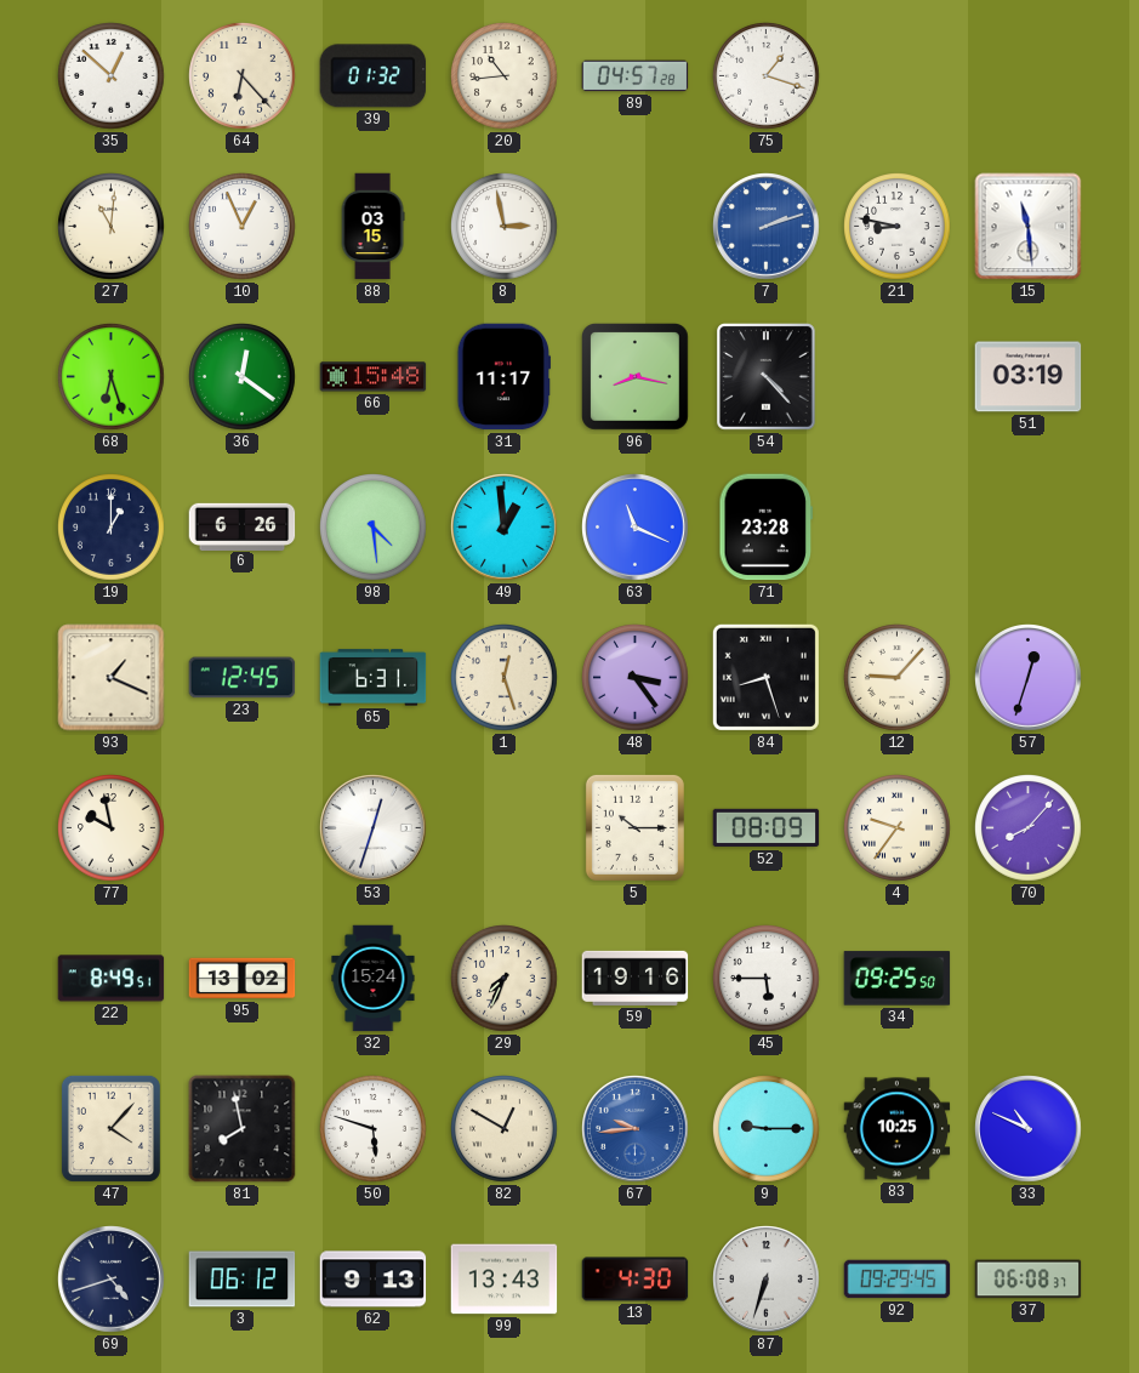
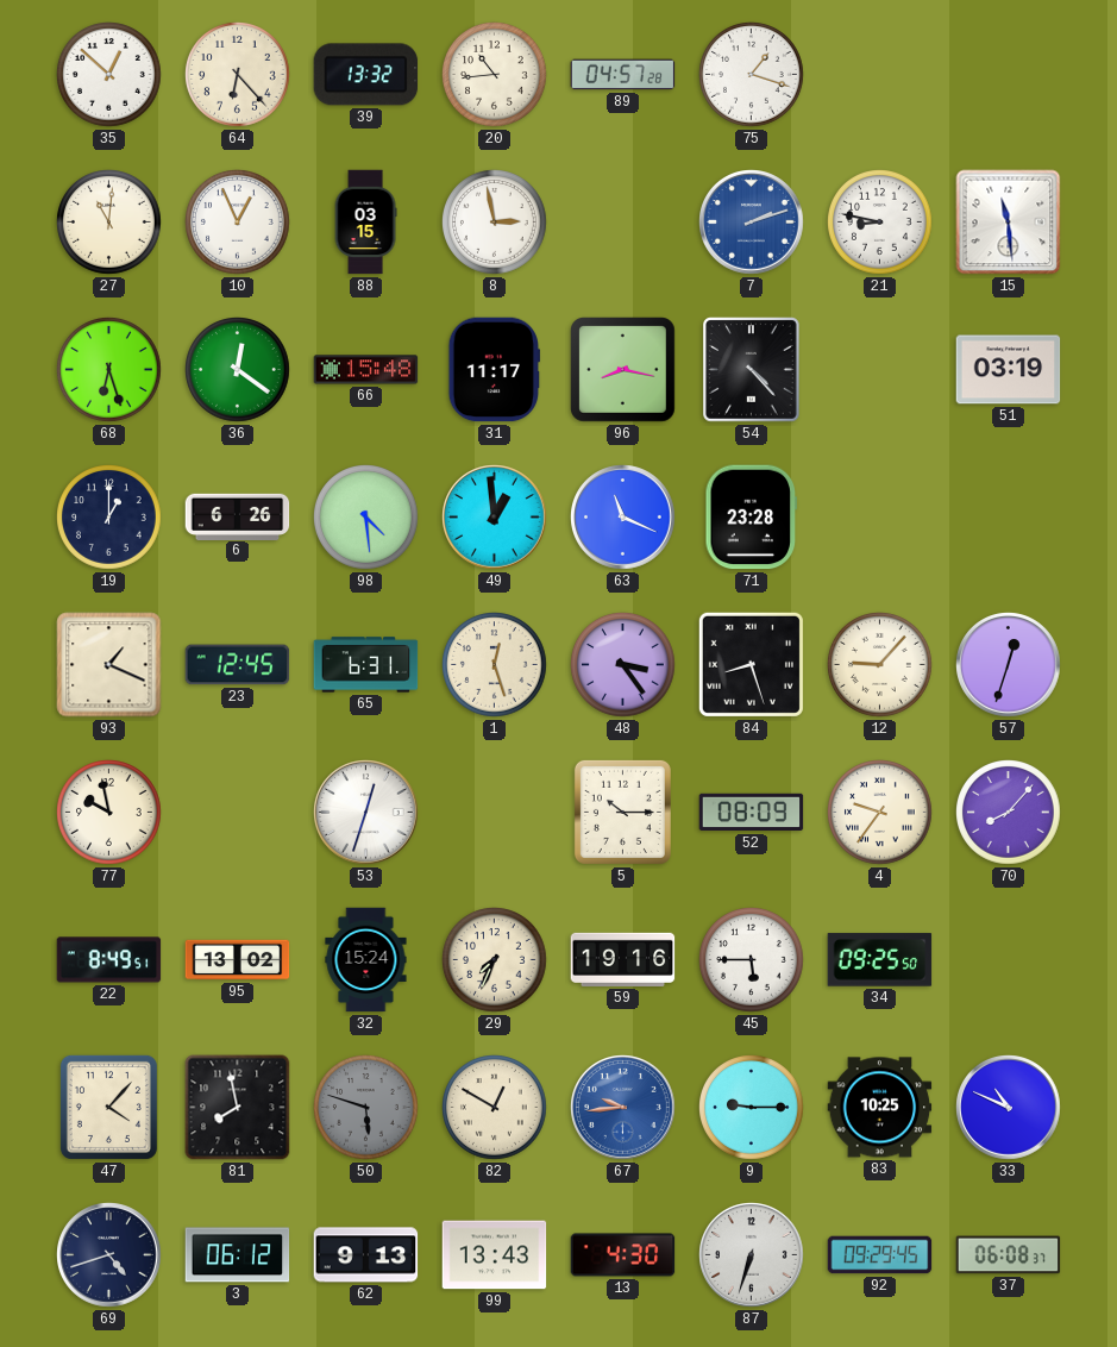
39: 01:32 -> 13:32 (366, 75)
50 dial: white -> grey (366, 1108)
